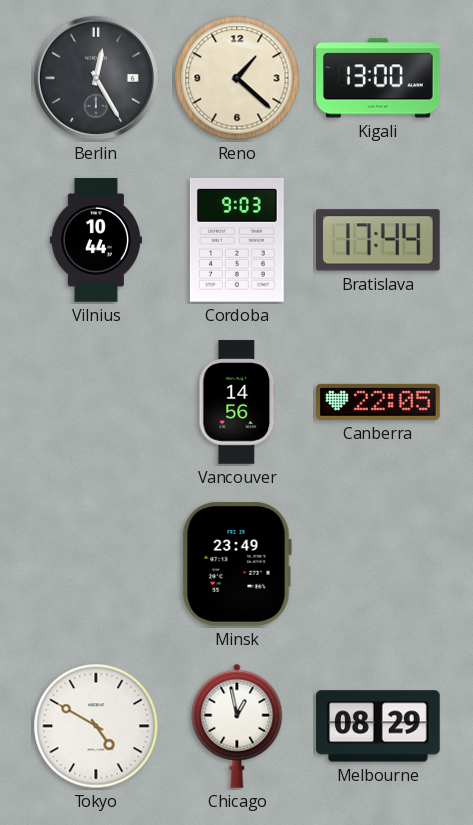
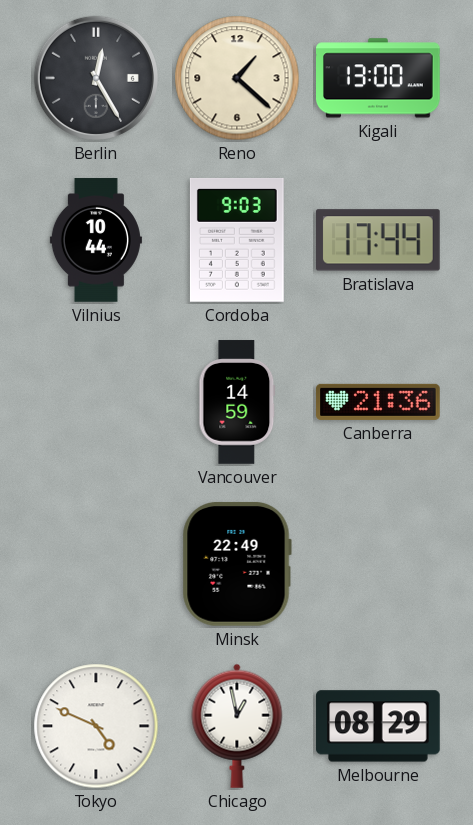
Vancouver: 14:56 -> 14:59 (237, 402)
Canberra: 22:05 -> 21:36 (378, 402)
Minsk: 23:49 -> 22:49 (237, 564)
Tokyo: 4:50 -> 4:49 (96, 726)
